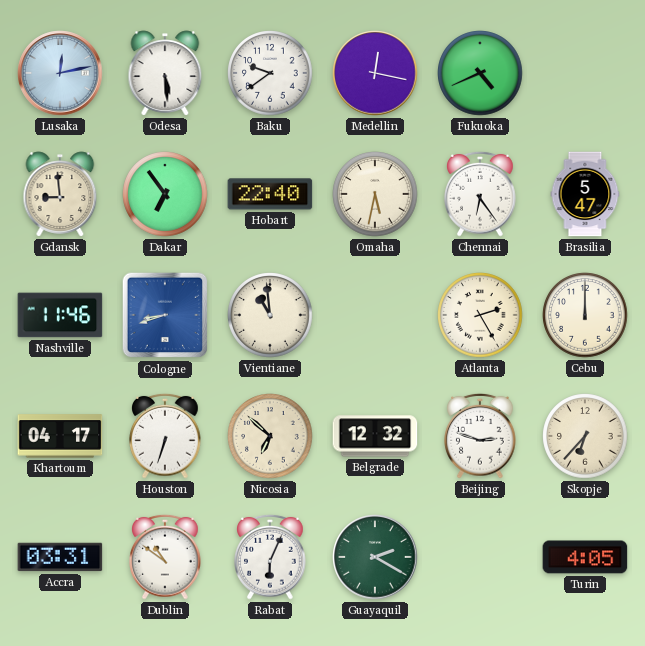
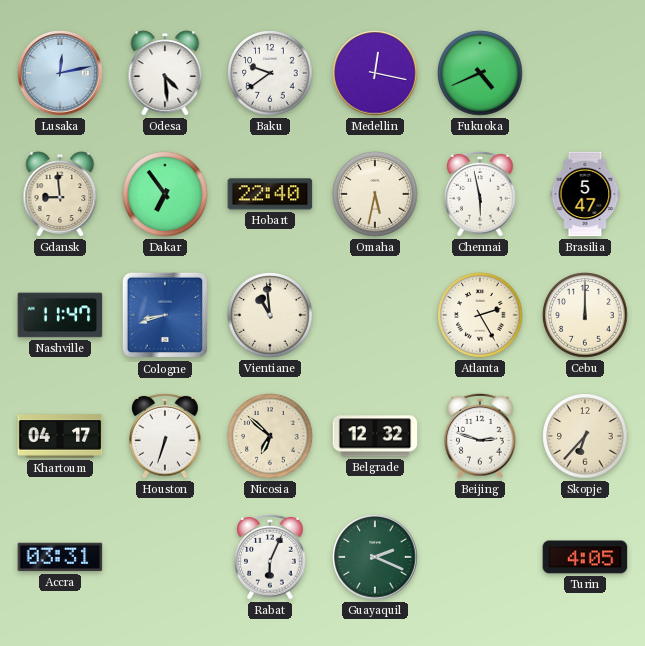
Odesa: 5:29 -> 4:29 (165, 73)
Chennai: 6:24 -> 5:58 (480, 194)
Nashville: 11:46 -> 11:47 (60, 315)
Dublin: 10:51 -> none (165, 557)
Guayaquil: 2:20 -> 2:19 (375, 557)
